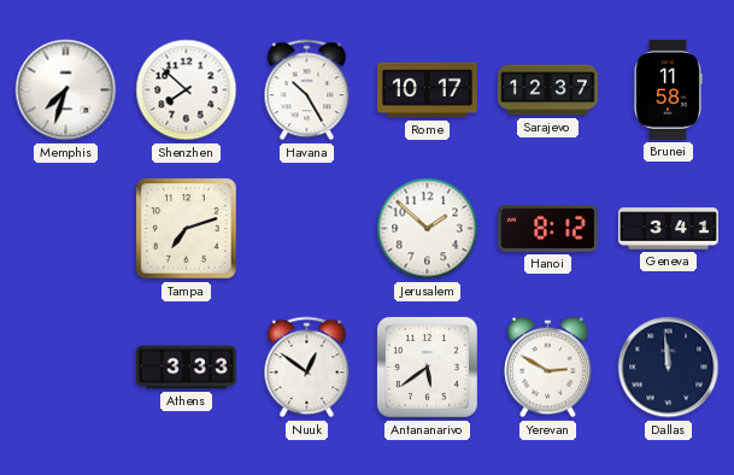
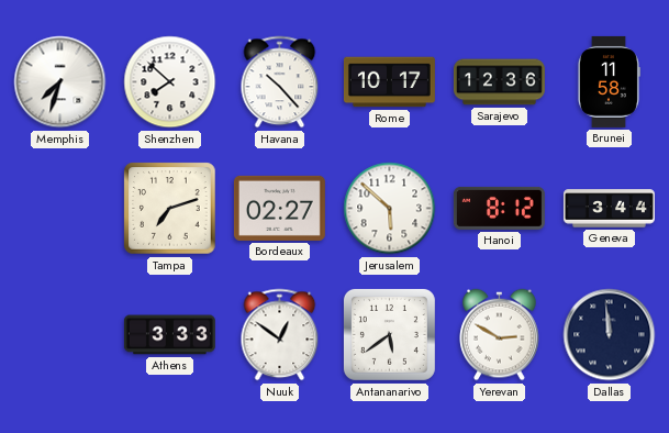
Havana: 10:25 -> 10:23 (280, 82)
Sarajevo: 12:37 -> 12:36 (499, 82)
Bordeaux: none -> 02:27 (279, 208)
Jerusalem: 1:52 -> 5:52 (390, 209)
Geneva: 3:41 -> 3:44 (609, 209)
